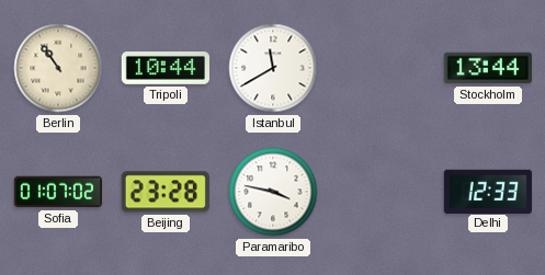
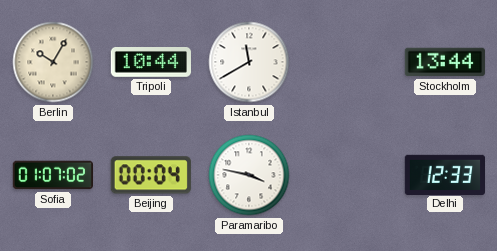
Berlin: 10:54 -> 10:05 (53, 62)
Beijing: 23:28 -> 00:04 (151, 175)
